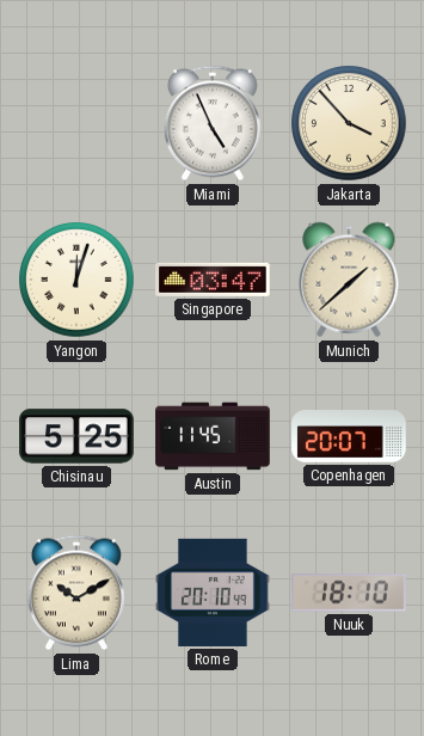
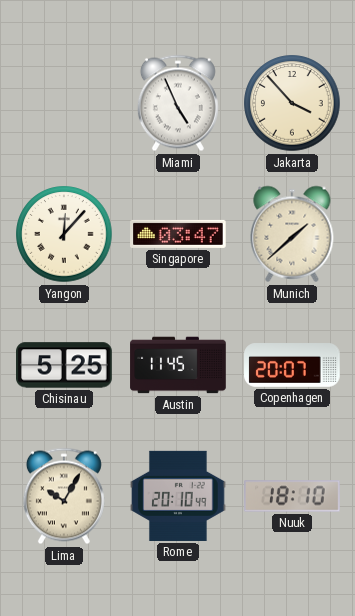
Yangon: 12:03 -> 12:07 (64, 234)
Lima: 10:10 -> 10:05 (64, 496)
